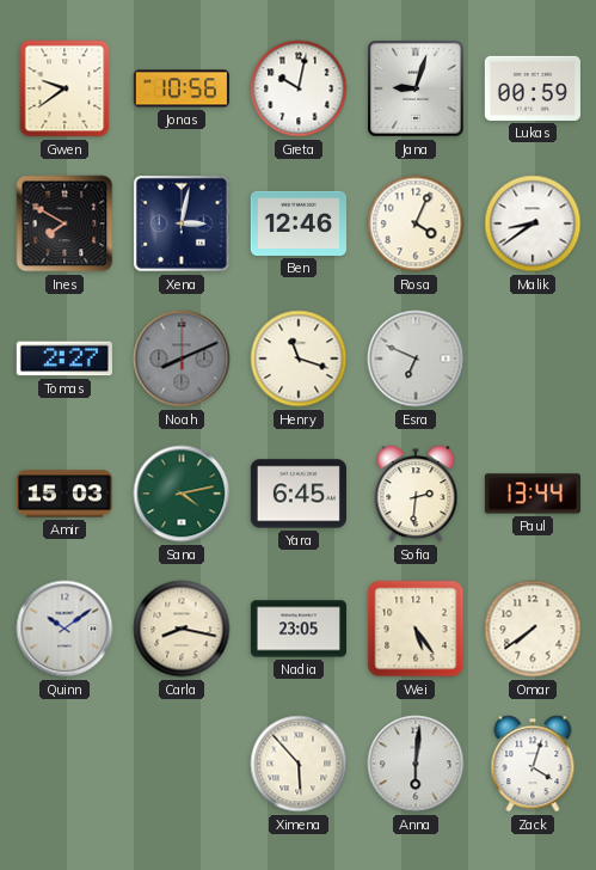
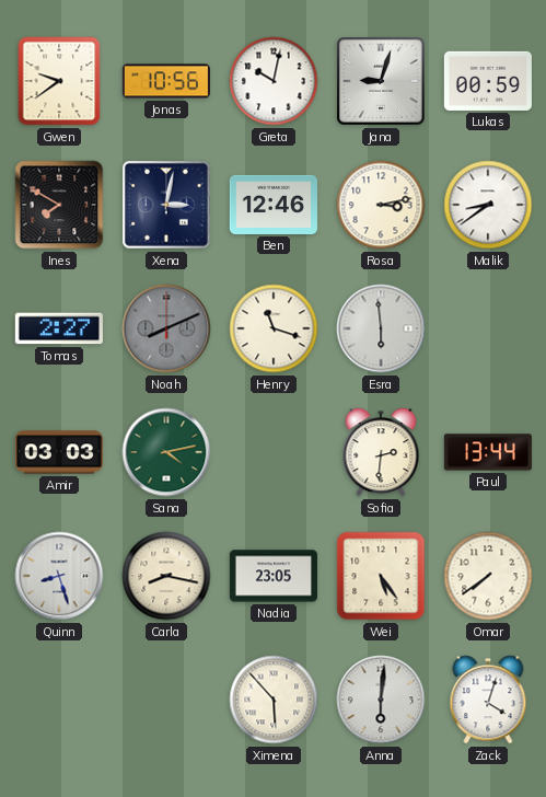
Rosa: 4:04 -> 3:13 (381, 205)
Esra: 6:49 -> 5:59 (381, 328)
Amir: 15:03 -> 03:03 (59, 452)
Yara: 6:45 -> none (299, 494)
Quinn: 10:09 -> 8:27 (59, 576)
